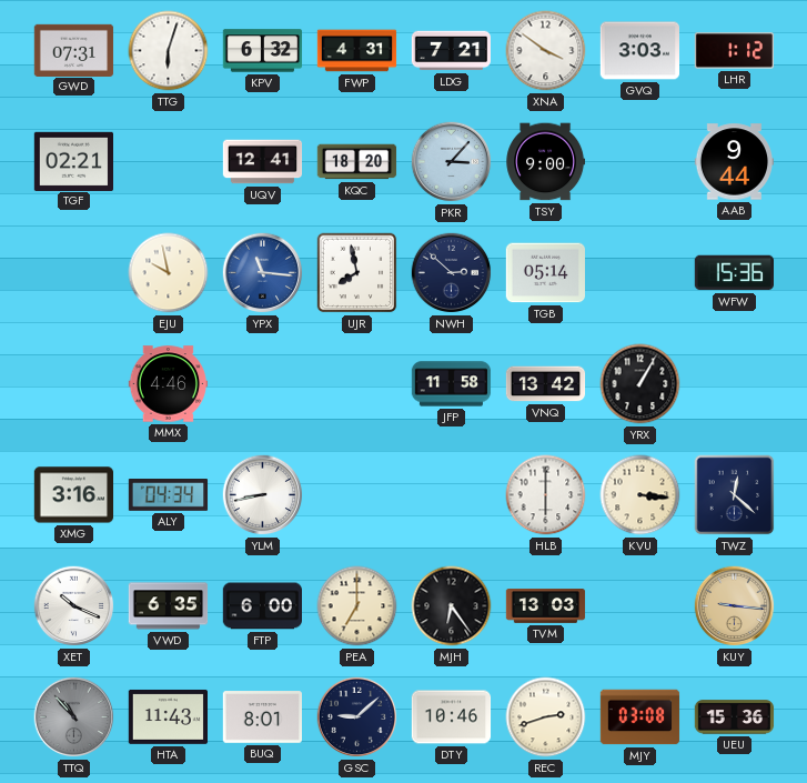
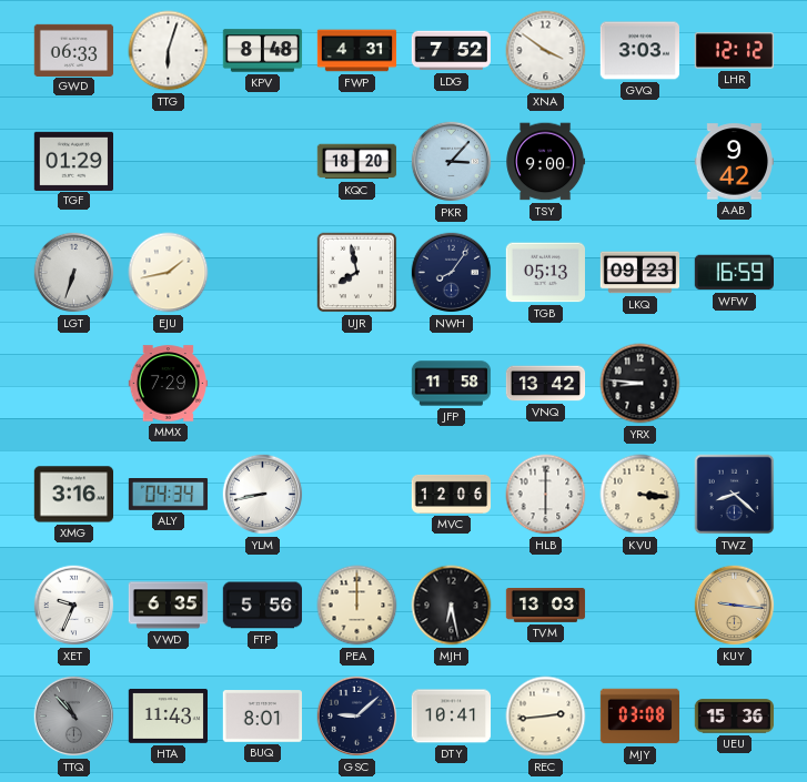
GWD: 07:31 -> 06:33 (74, 50)
KPV: 6:32 -> 8:48 (263, 51)
LDG: 7:21 -> 7:52 (451, 51)
LHR: 1:12 -> 12:12 (734, 51)
TGF: 02:21 -> 01:29 (73, 161)
UQV: 12:41 -> none (263, 162)
AAB: 9:44 -> 9:42 (735, 162)
LGT: none -> 6:33 (74, 273)
EJU: 9:58 -> 1:43 (169, 273)
YPX: 11:16 -> none (263, 273)
NWH: 2:52 -> 8:06 (452, 273)
TGB: 05:14 -> 05:13 (545, 273)
LKQ: none -> 09:23 (640, 273)
WFW: 15:36 -> 16:59 (734, 273)
MMX: 4:46 -> 7:29 (169, 384)
YRX: 1:05 -> 8:46 (640, 384)
MVC: none -> 12:06 (452, 494)
TWZ: 12:22 -> 8:22 (735, 495)
XET: 10:19 -> 9:34 (74, 606)
FTP: 6:00 -> 5:56 (262, 606)
PEA: 7:00 -> 12:00 (357, 606)
MJH: 6:24 -> 6:28 (452, 606)
DTY: 10:46 -> 10:41 (452, 717)
REC: 2:42 -> 2:44 (546, 717)
